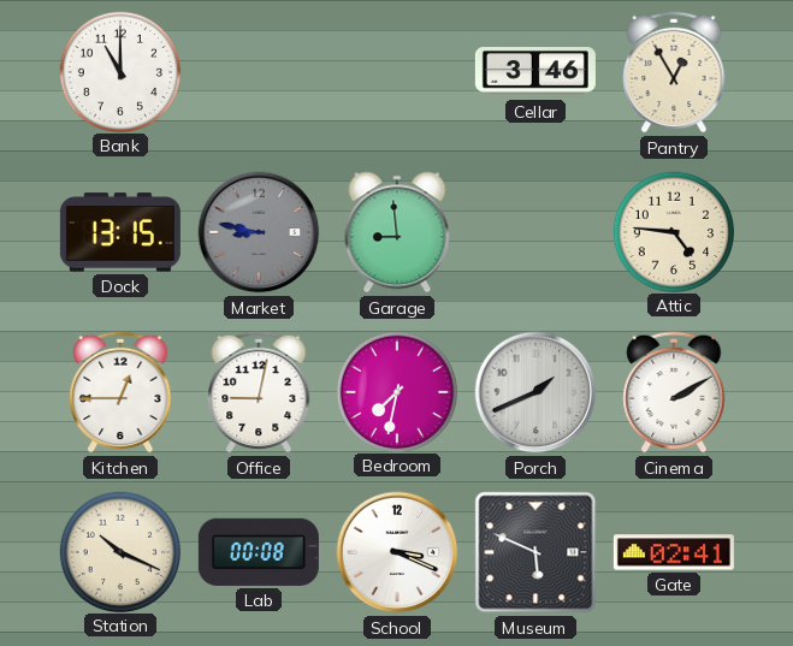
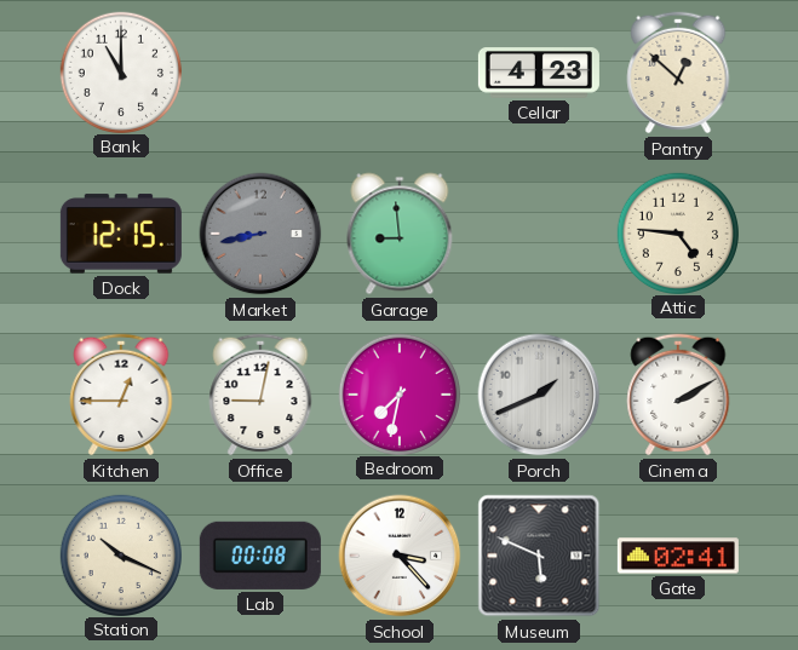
Cellar: 3:46 -> 4:23 (539, 73)
Pantry: 12:55 -> 12:52 (678, 73)
Dock: 13:15 -> 12:15 (121, 234)
Market: 8:47 -> 8:43 (260, 234)
School: 3:19 -> 3:23 (400, 556)
